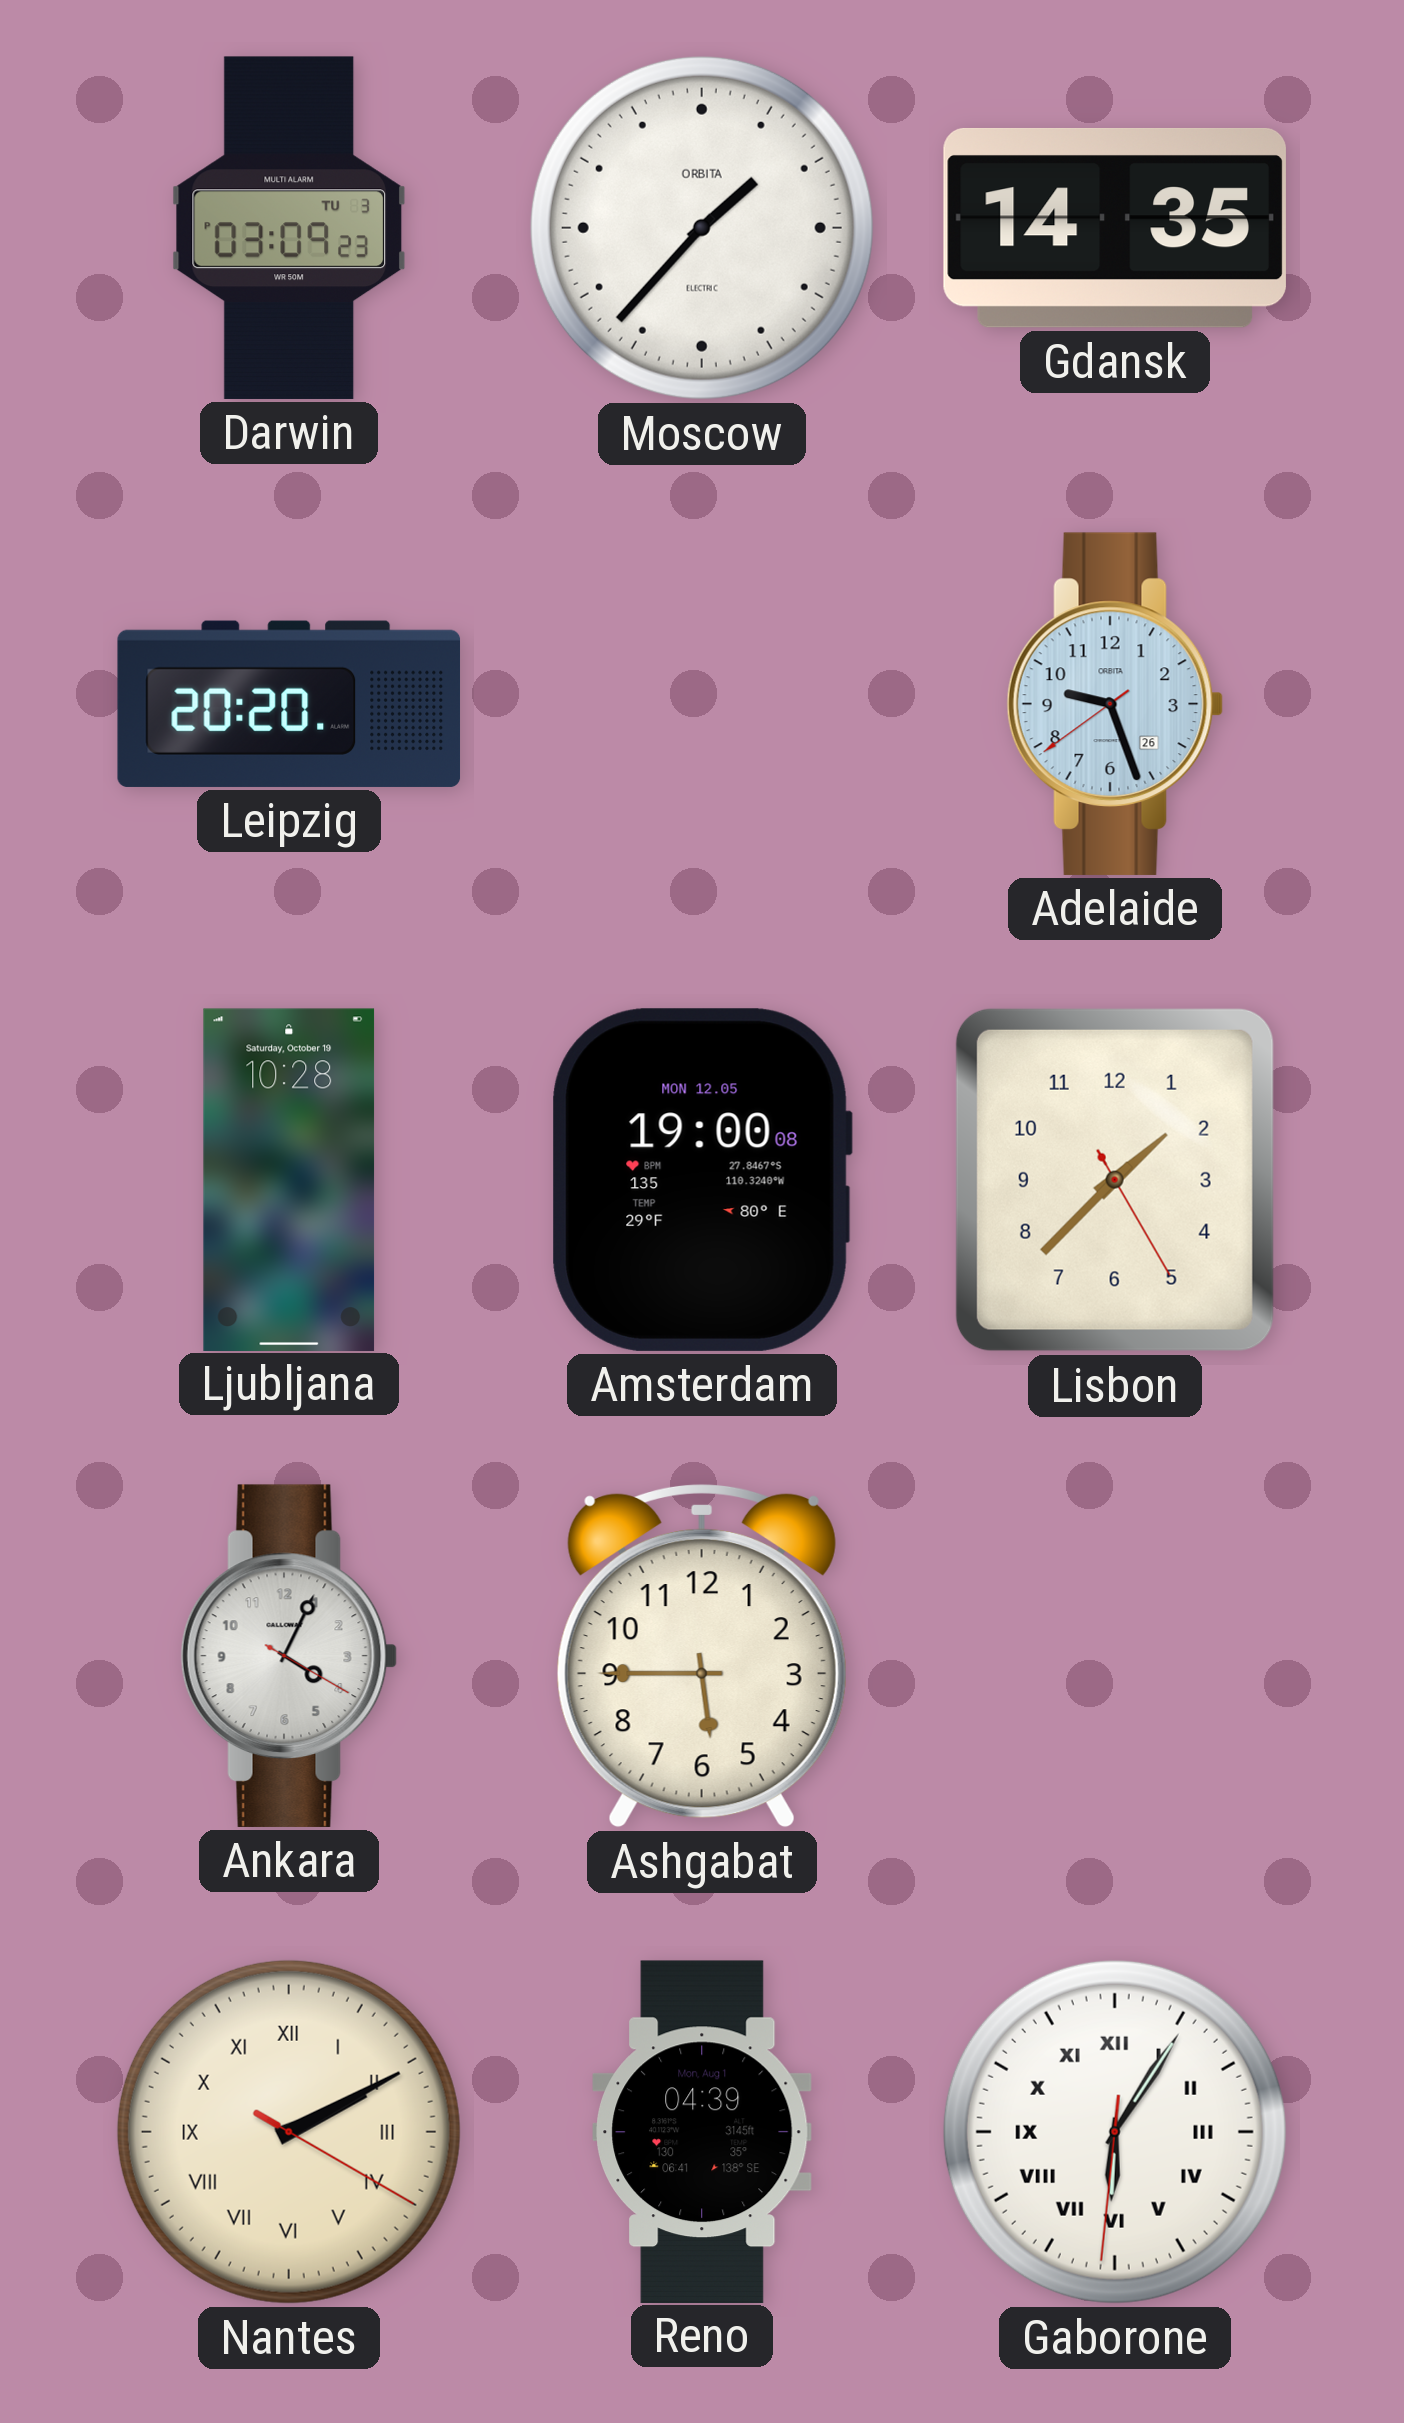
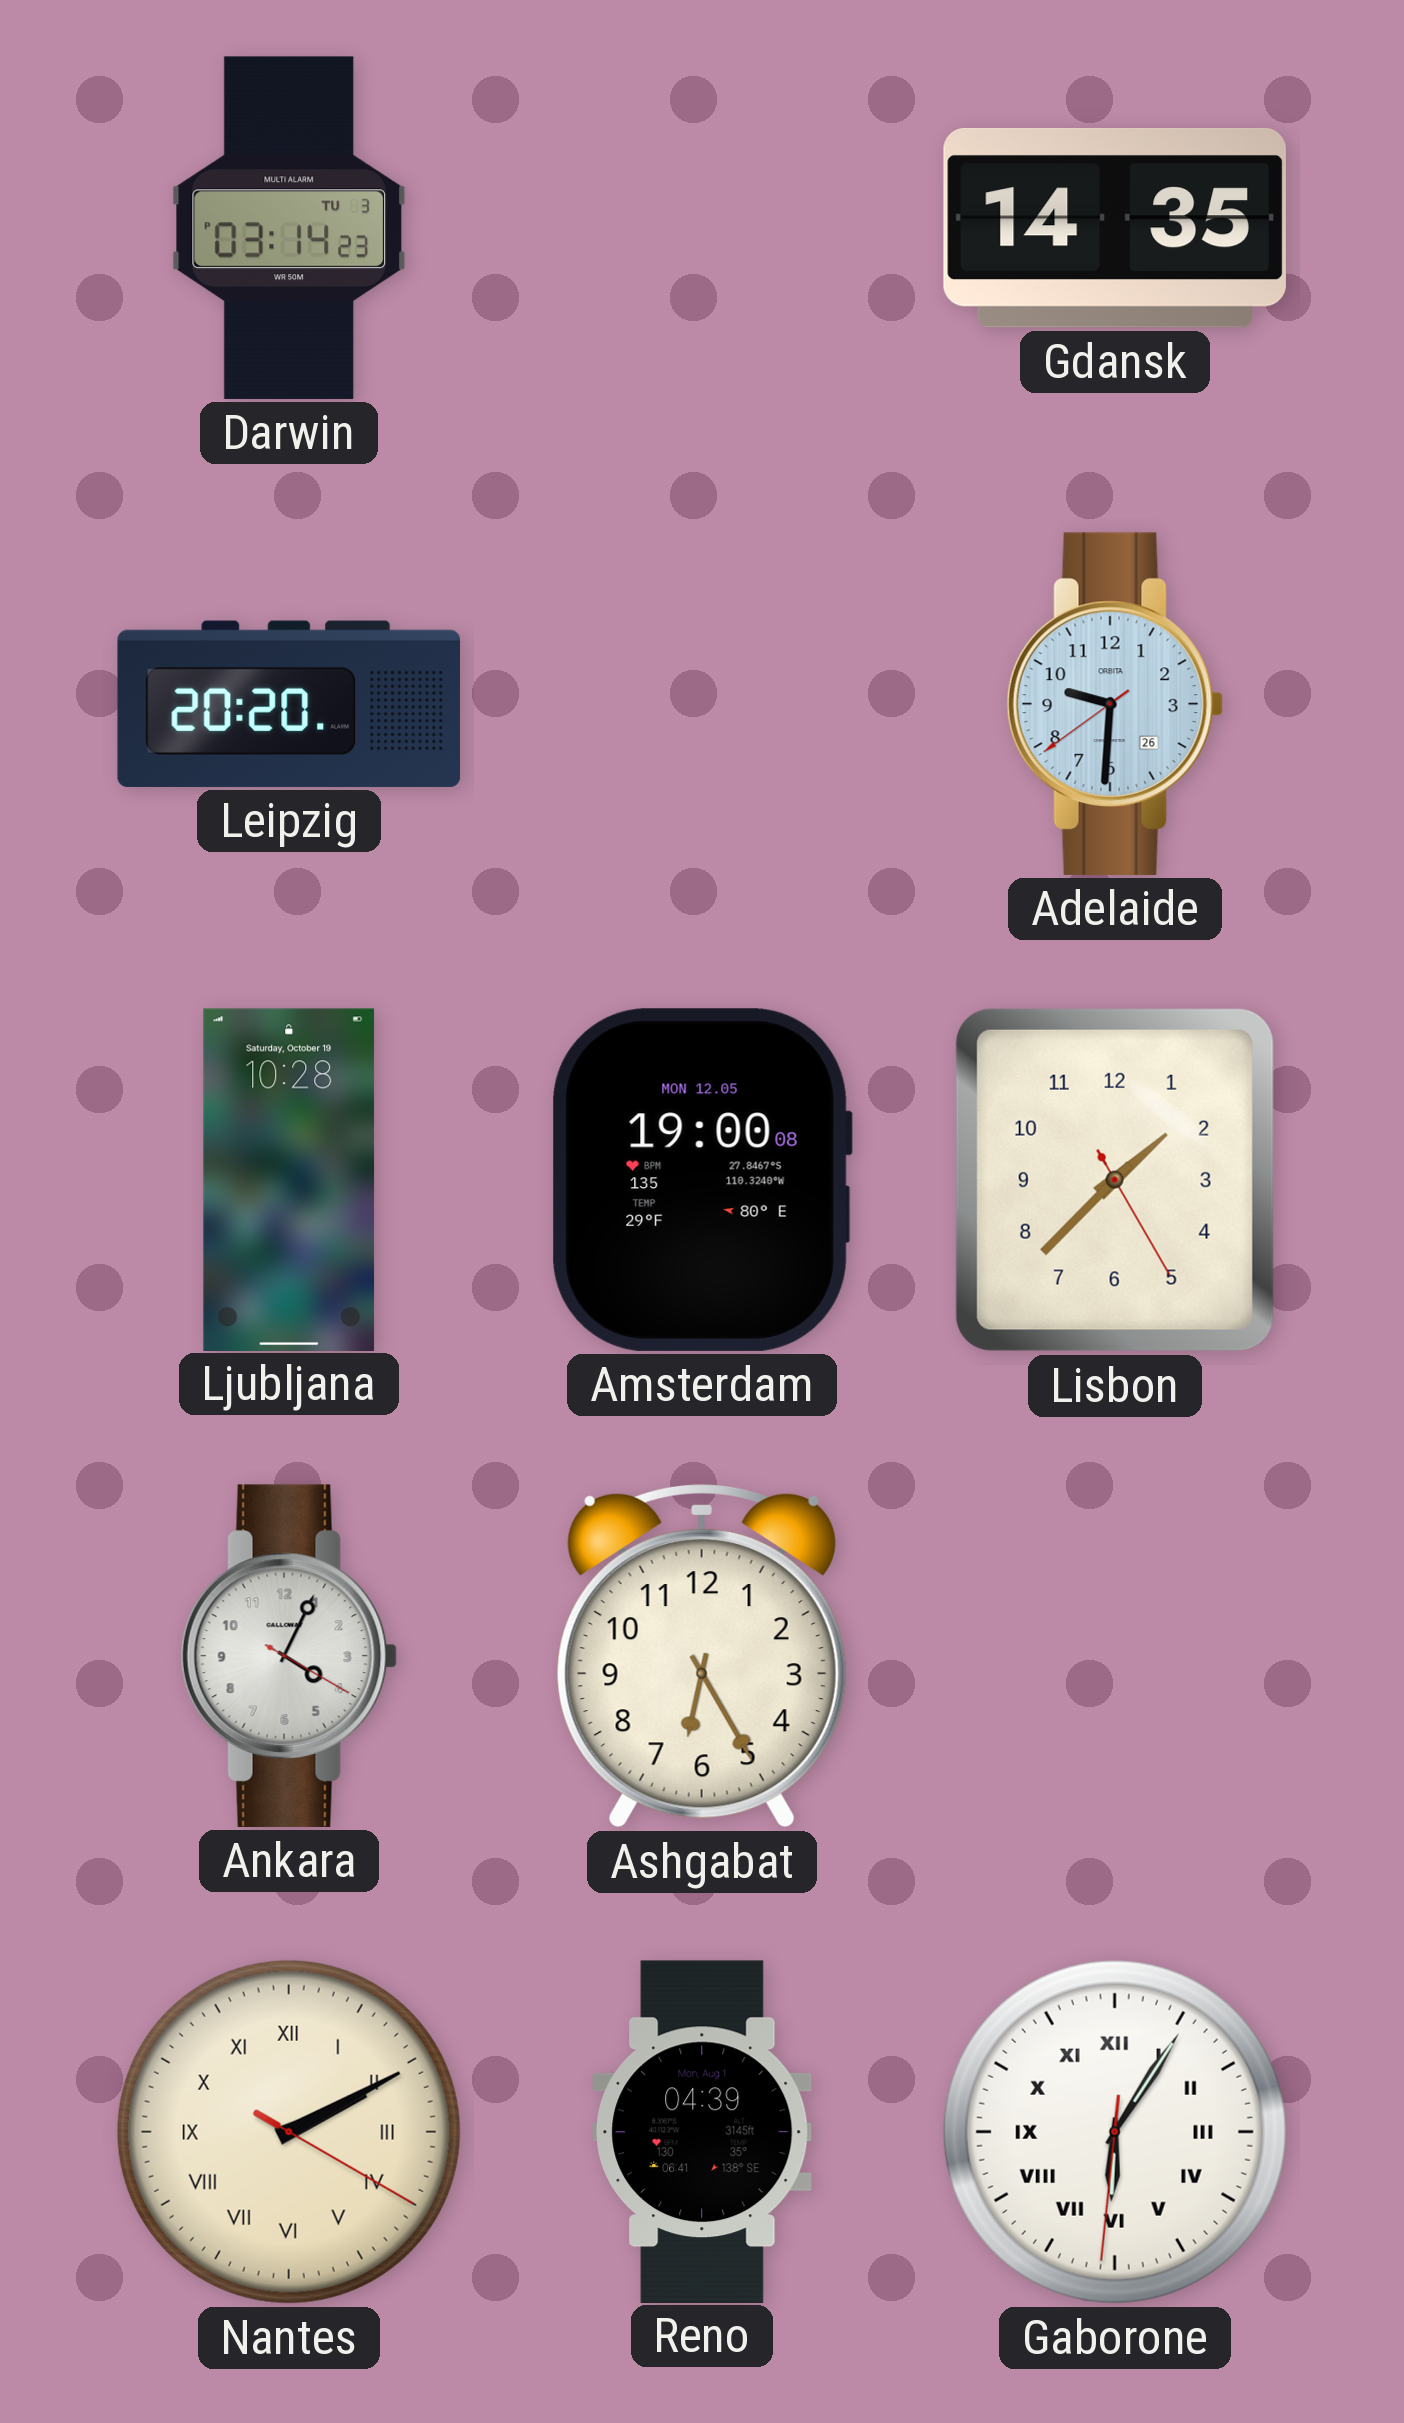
Darwin: 03:09 -> 03:14 (288, 228)
Moscow: 1:37 -> none (702, 228)
Adelaide: 9:26 -> 9:30 (1115, 704)
Ashgabat: 5:45 -> 6:25 (702, 1656)
